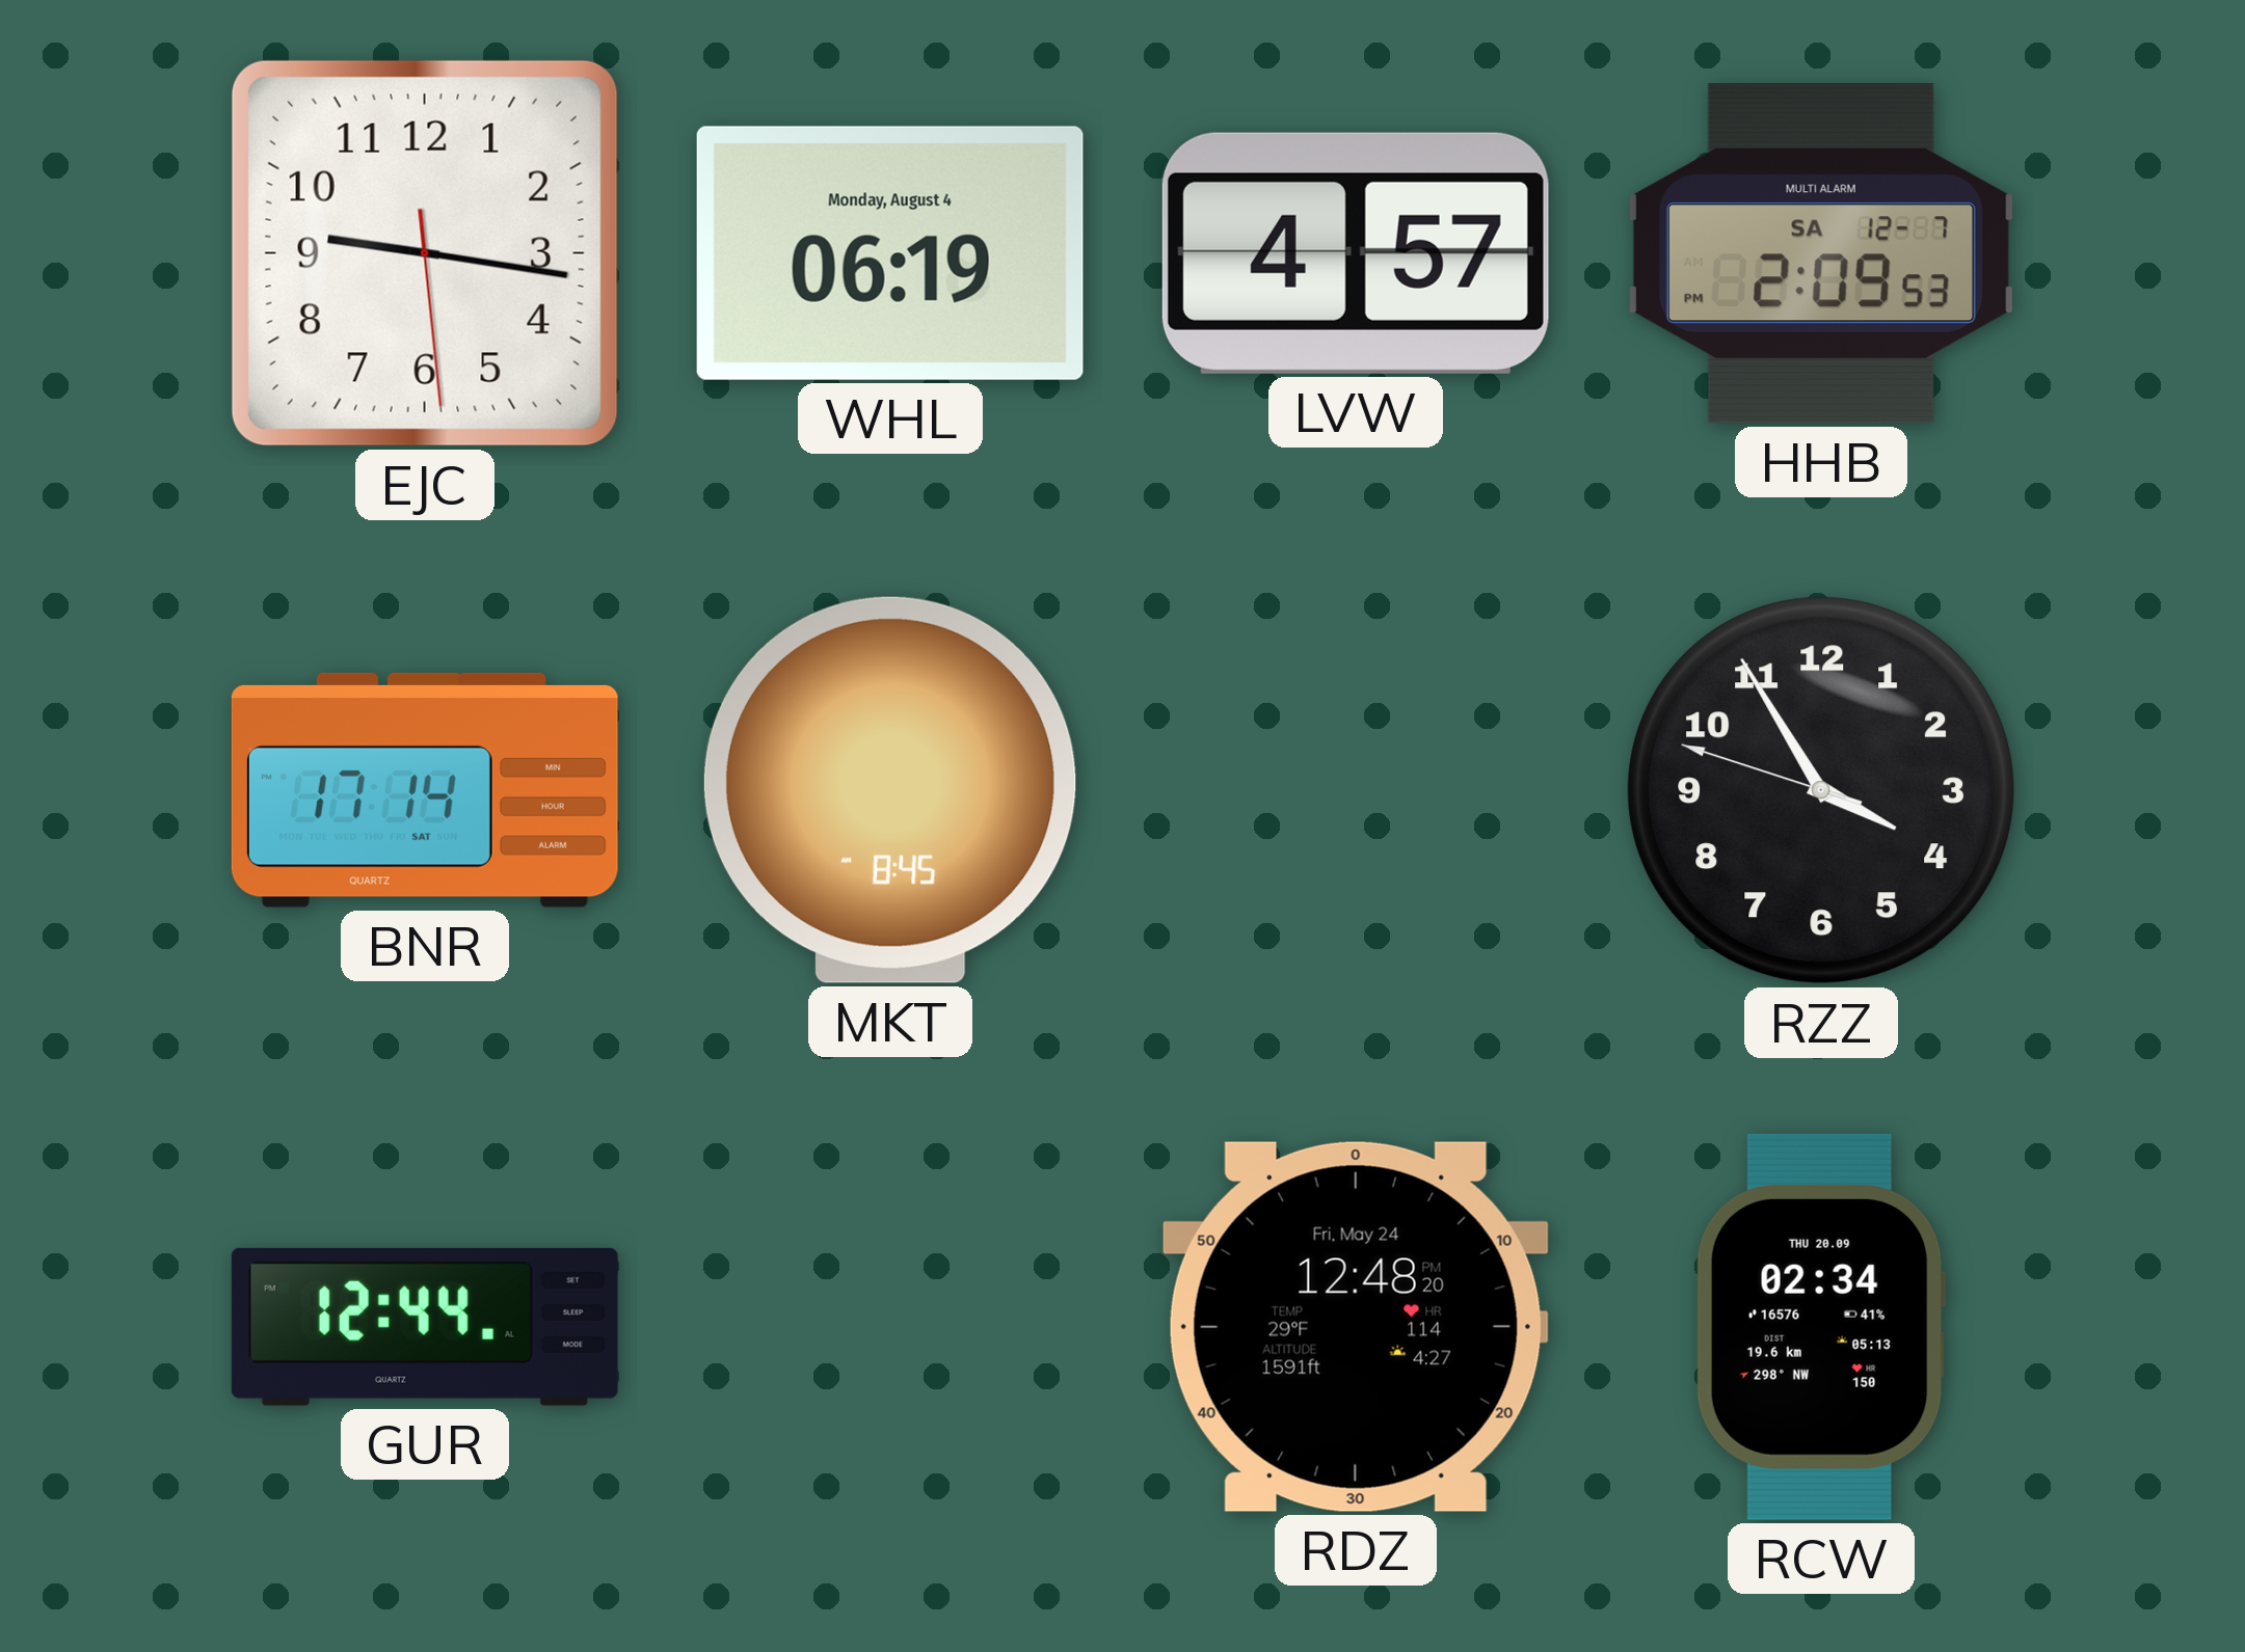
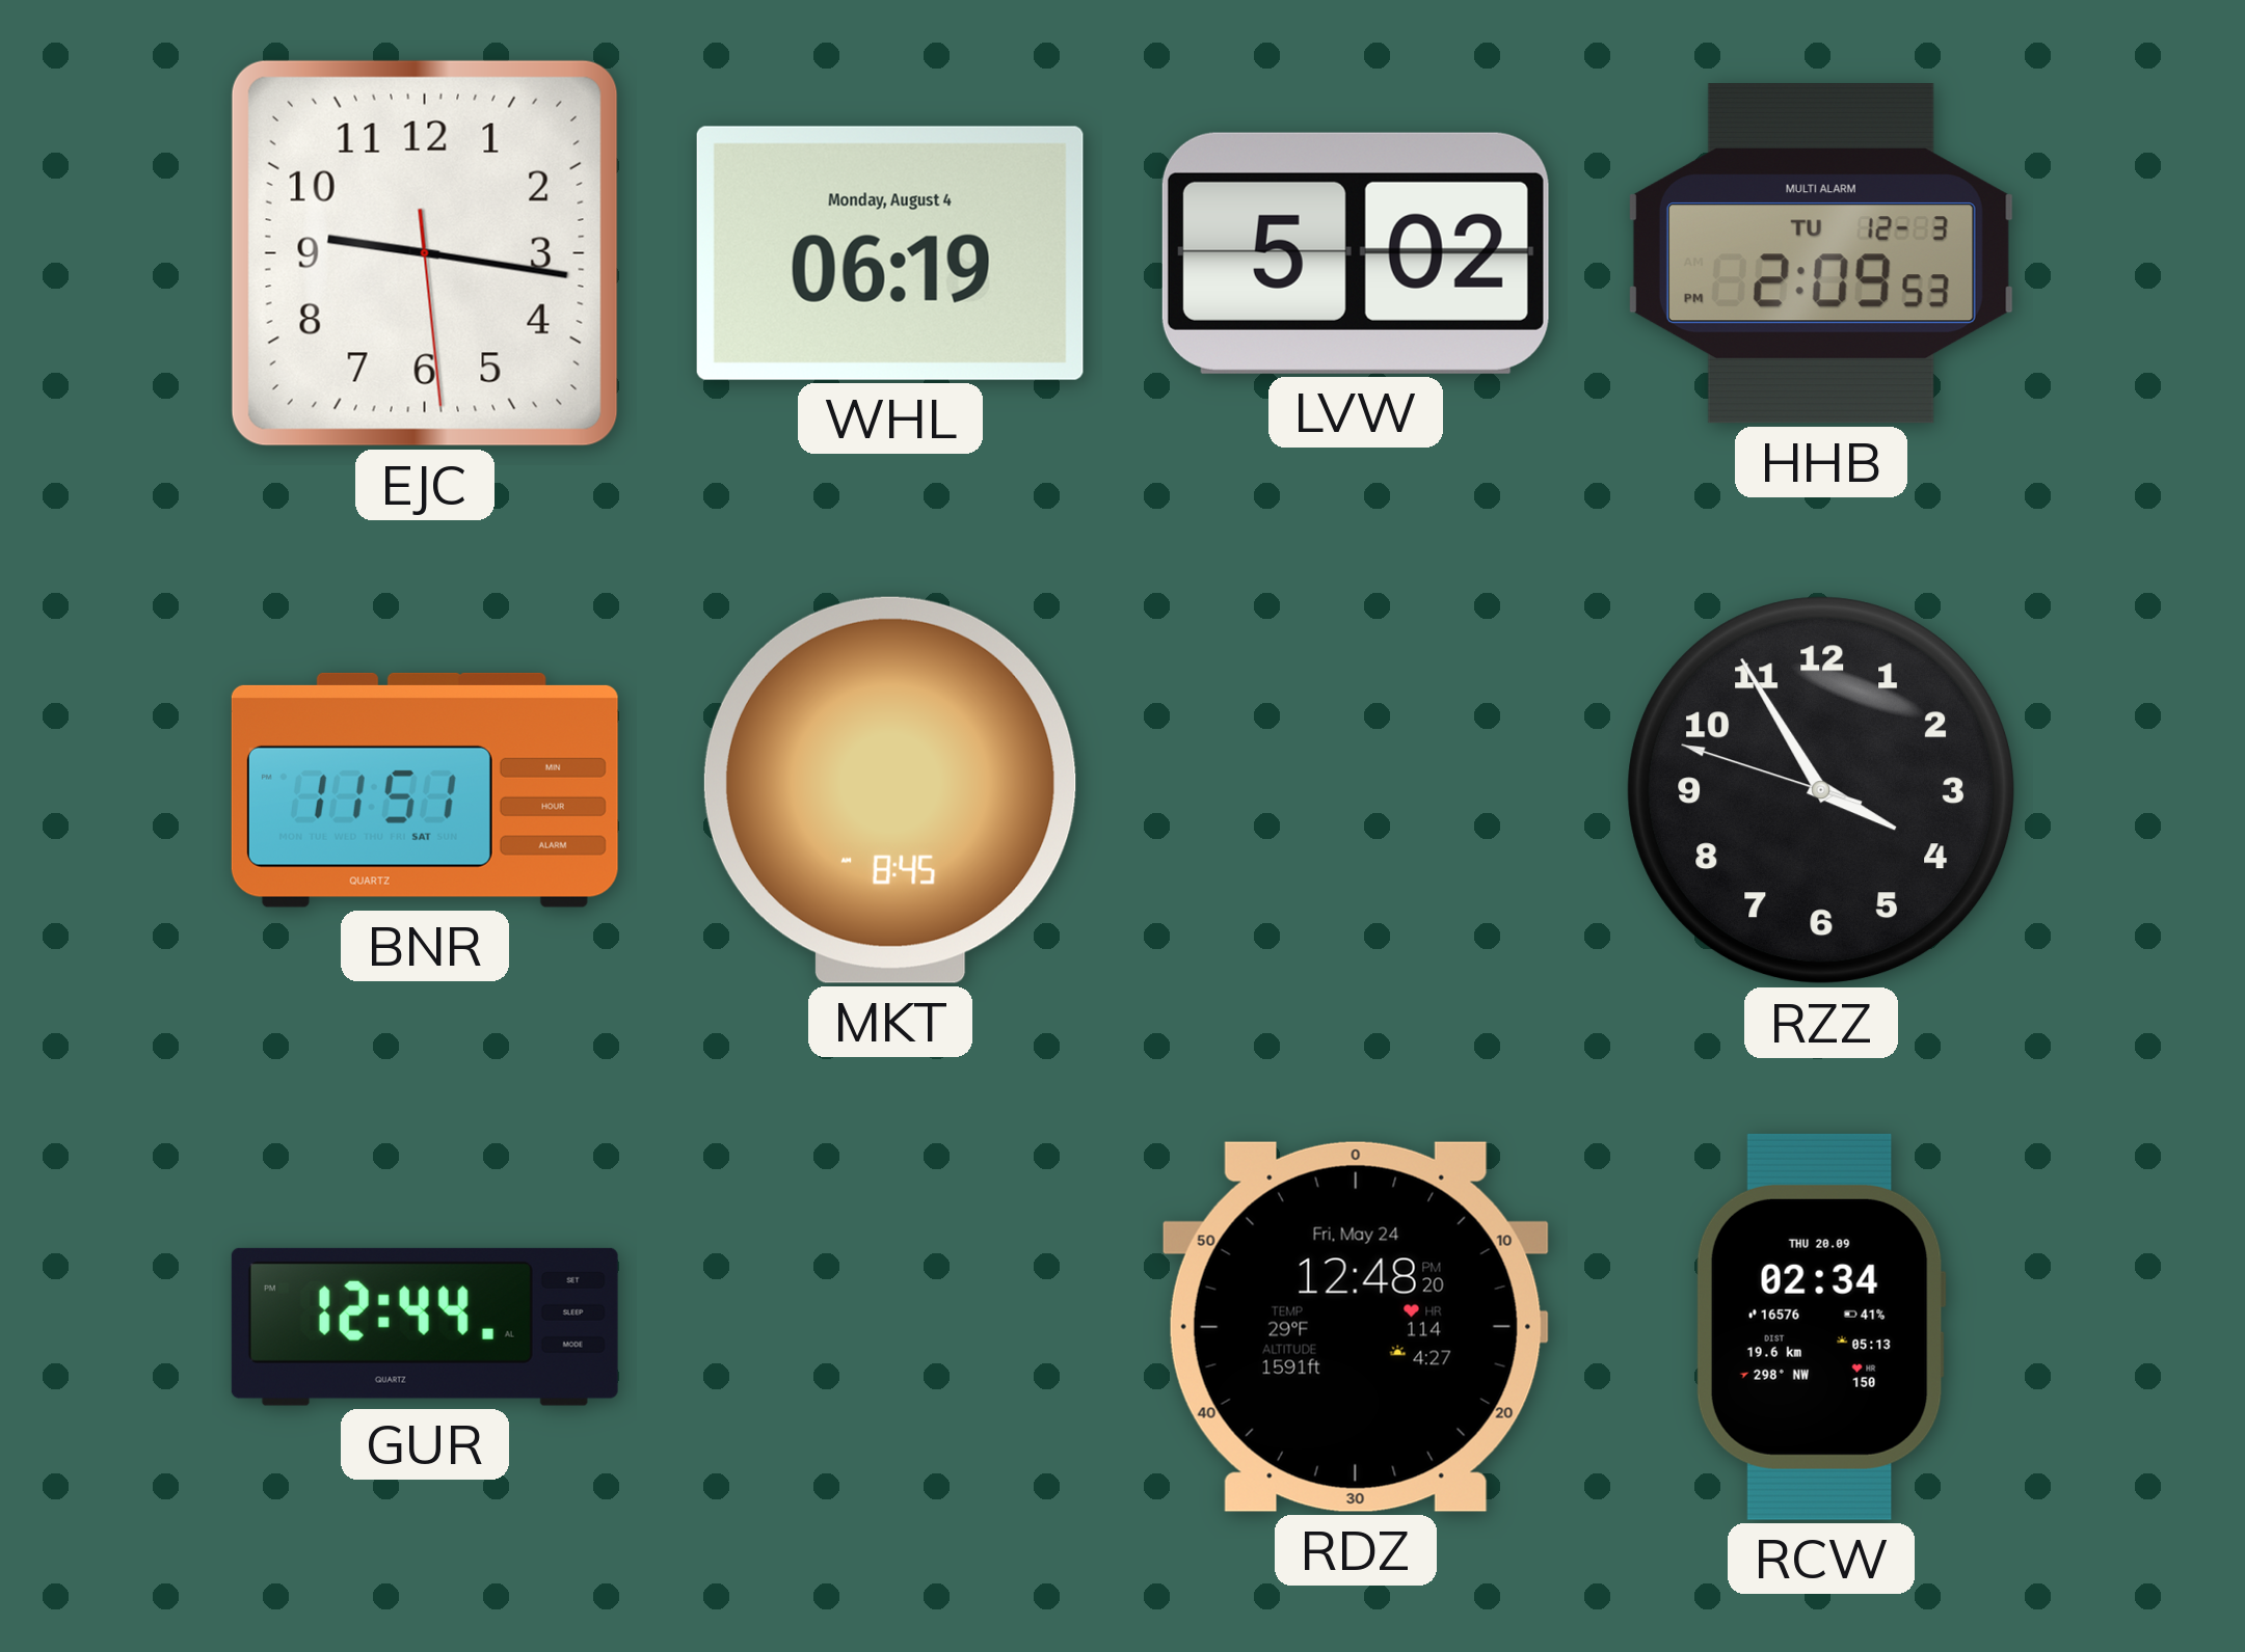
LVW: 4:57 -> 5:02 (1356, 253)
HHB date: SA 12-7 -> TU 12-3 (1821, 253)
BNR: 17:14 -> 11:51 (425, 790)
